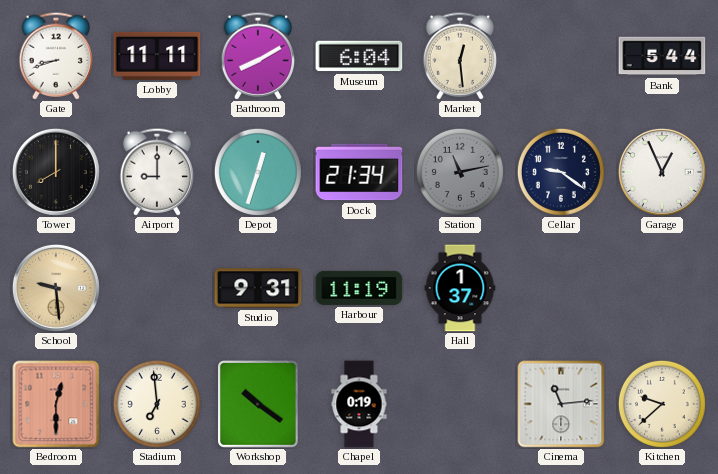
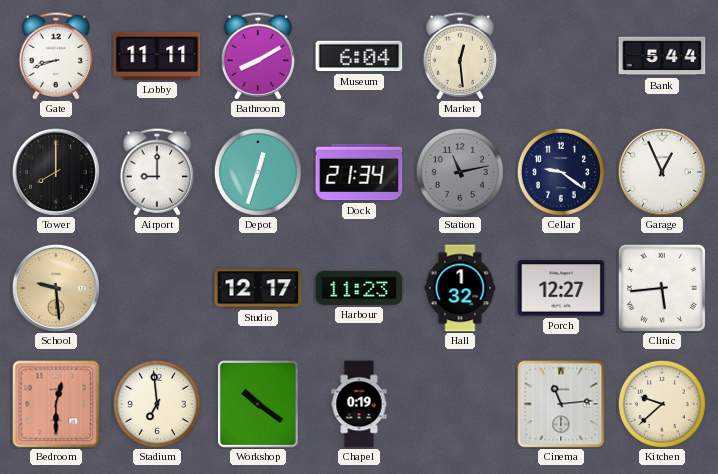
Studio: 9:31 -> 12:17 (258, 288)
Harbour: 11:19 -> 11:23 (359, 288)
Hall: 1:37 -> 1:32 (460, 288)
Porch: none -> 12:27 (561, 288)
Clinic: none -> 5:44 (662, 288)
